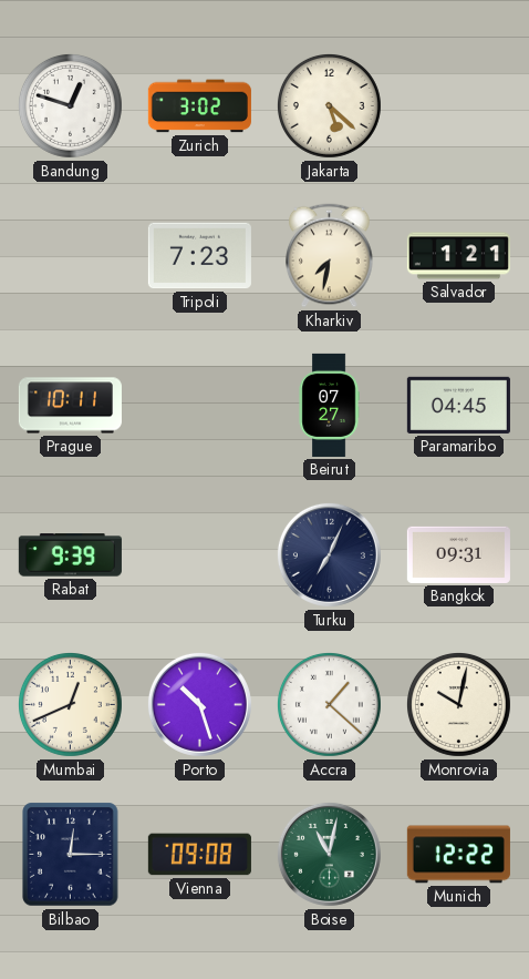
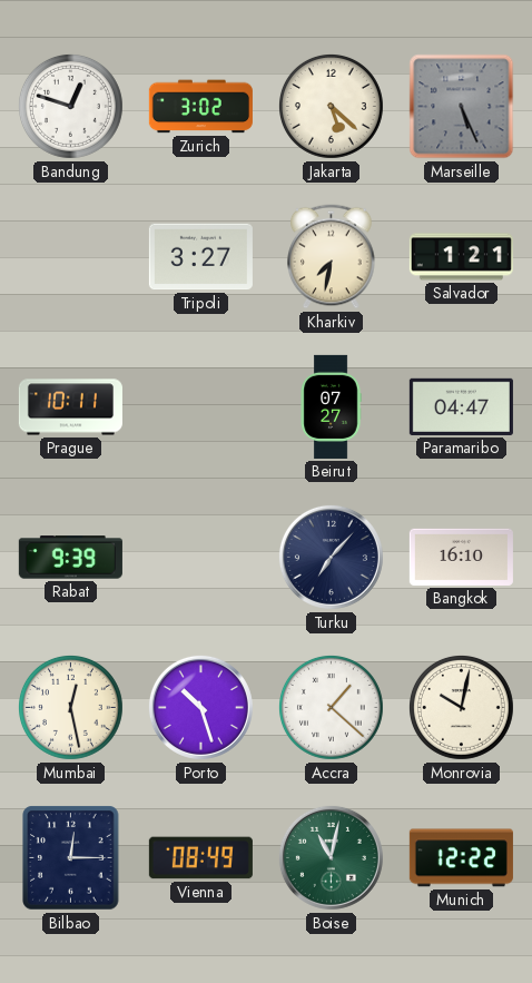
Marseille: none -> 5:26 (462, 107)
Tripoli: 7:23 -> 3:27 (200, 257)
Paramaribo: 04:45 -> 04:47 (461, 406)
Turku: 7:04 -> 7:07 (331, 557)
Bangkok: 09:31 -> 16:10 (461, 557)
Mumbai: 12:41 -> 12:28 (70, 707)
Vienna: 09:08 -> 08:49 (200, 858)
